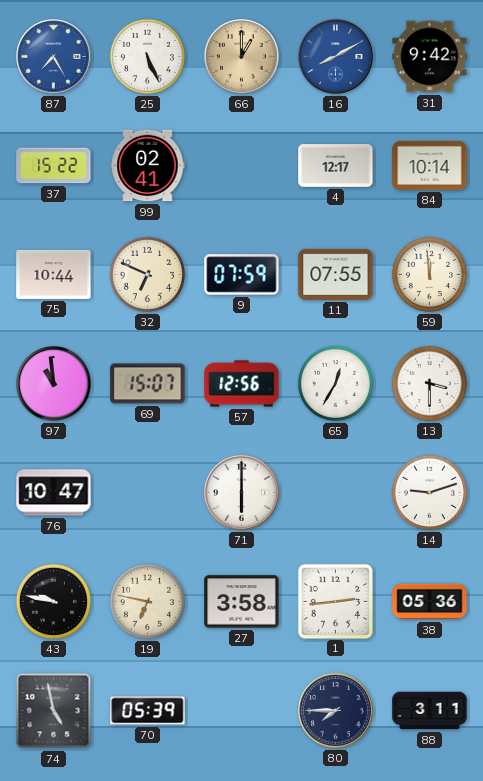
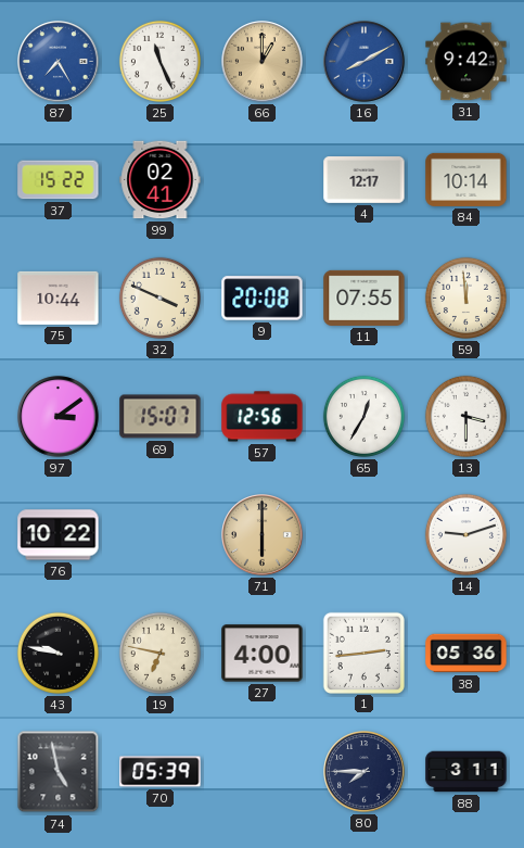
25: 5:26 -> 11:26 (159, 61)
32: 6:49 -> 3:49 (159, 298)
9: 07:59 -> 20:08 (263, 299)
97: 10:59 -> 3:09 (59, 417)
76: 10:47 -> 10:22 (59, 535)
71 dial: white -> champagne (263, 535)
27: 3:58 -> 4:00 (263, 654)
